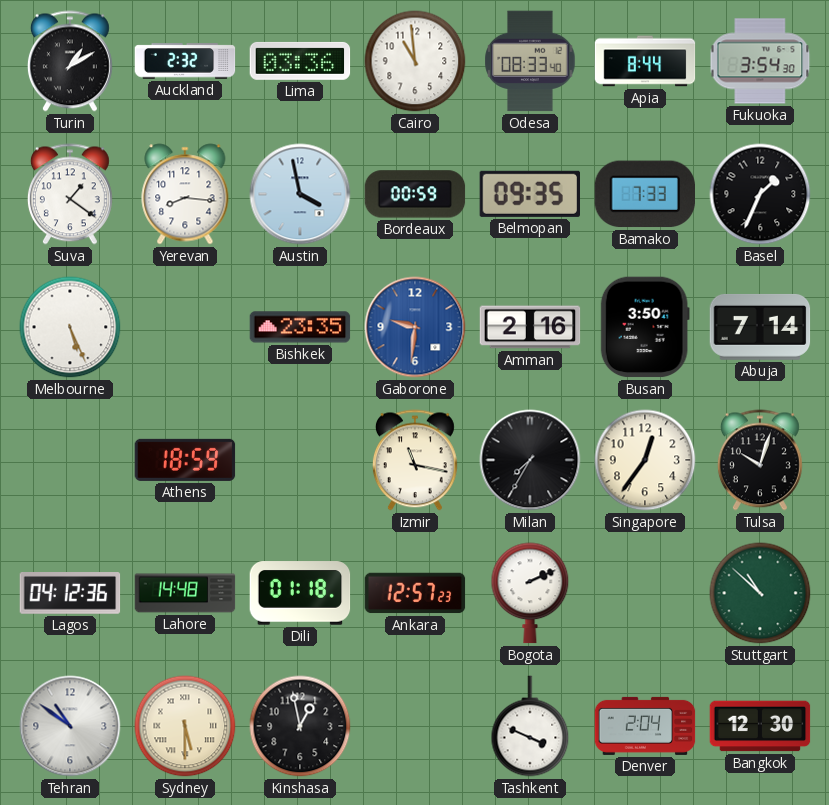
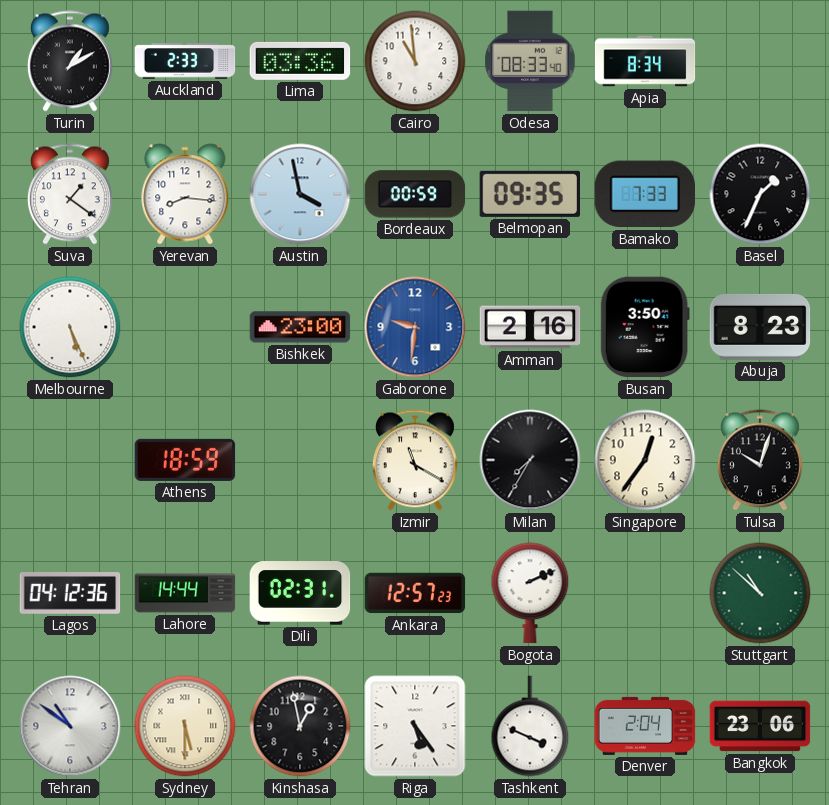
Auckland: 2:32 -> 2:33 (185, 61)
Apia: 8:44 -> 8:34 (645, 61)
Fukuoka: 3:54 -> none (760, 61)
Bishkek: 23:35 -> 23:00 (300, 327)
Abuja: 7:14 -> 8:23 (760, 327)
Izmir: 11:17 -> 11:20 (415, 460)
Lahore: 14:48 -> 14:44 (185, 593)
Dili: 01:18 -> 02:31 (300, 593)
Riga: none -> 5:24 (415, 726)
Bangkok: 12:30 -> 23:06 (760, 726)
